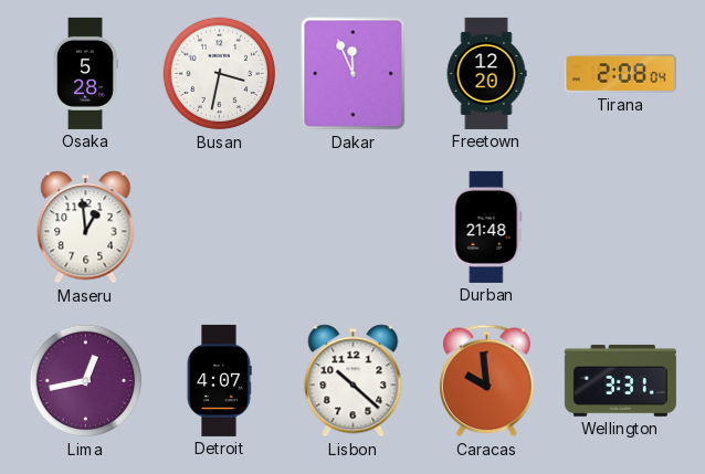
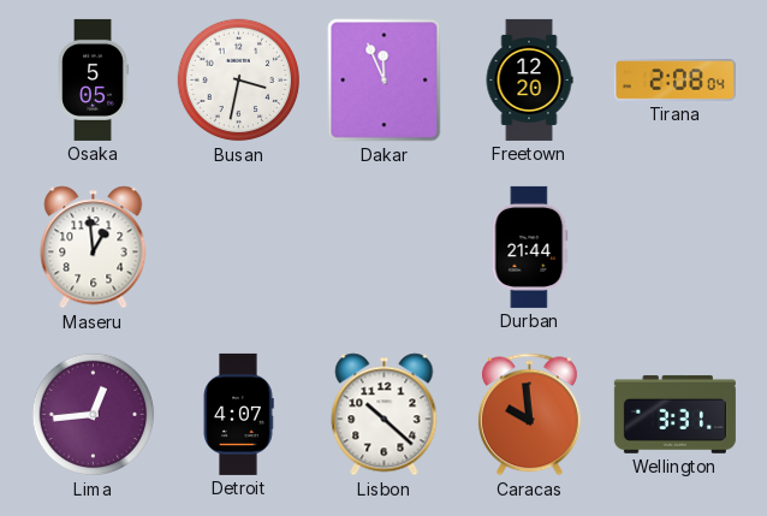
Osaka: 5:28 -> 5:05 (93, 79)
Durban: 21:48 -> 21:44 (530, 247)
Lima: 12:43 -> 12:44 (94, 415)
